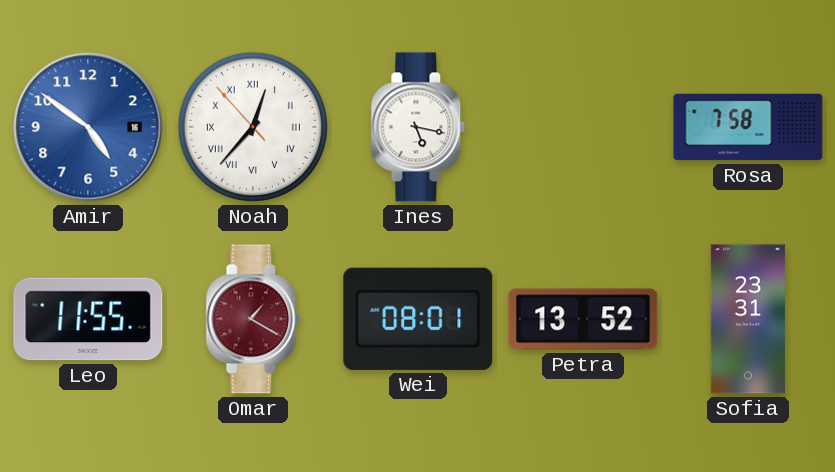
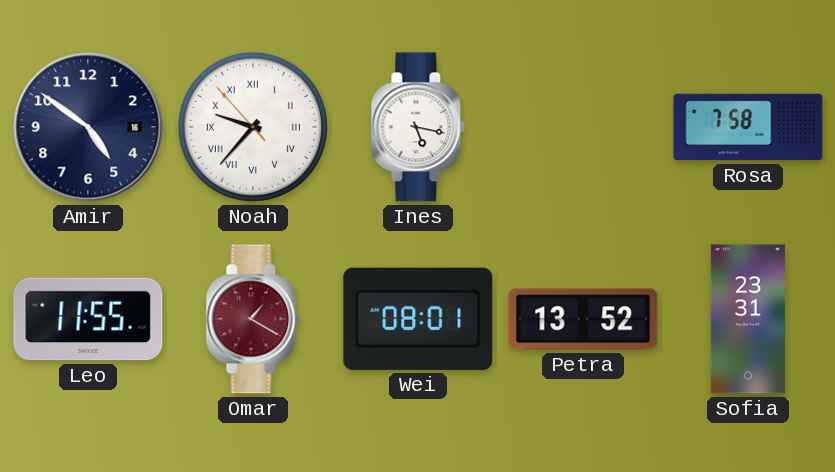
Amir dial: blue -> navy (88, 127)
Noah: 12:36 -> 9:36 (253, 127)
